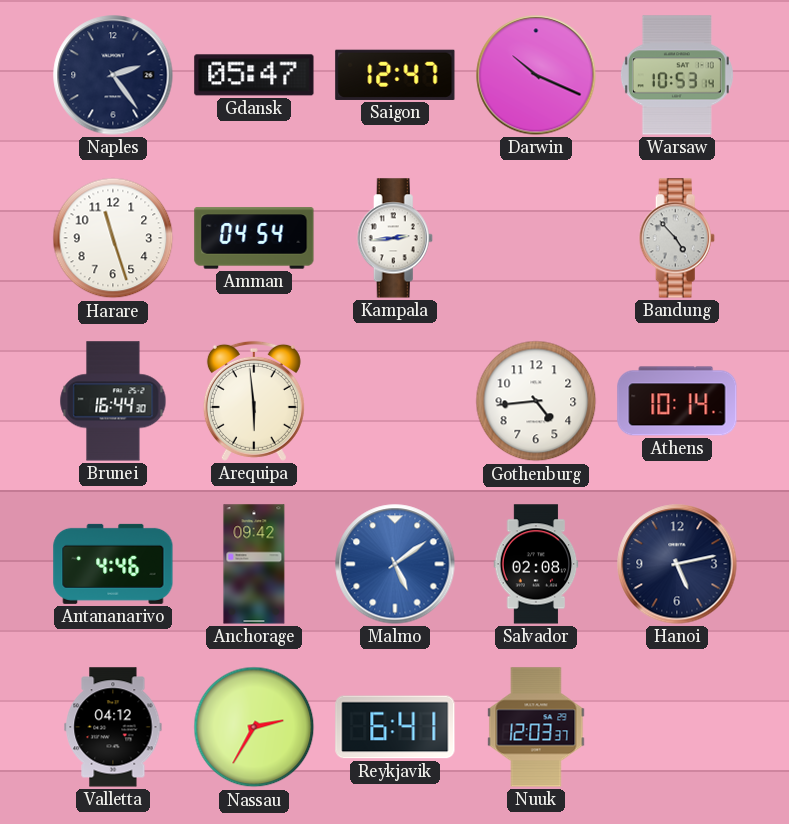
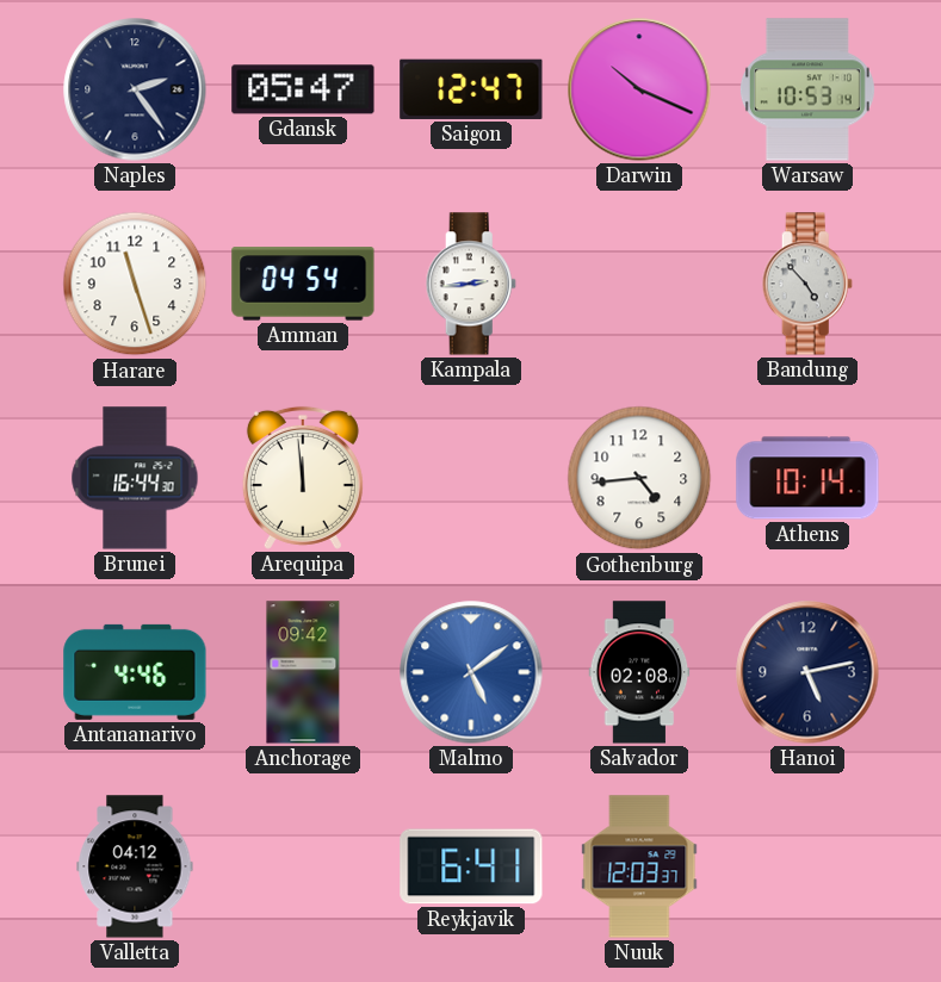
Arequipa: 5:59 -> 11:59 (303, 478)
Nassau: 2:35 -> none (254, 727)
